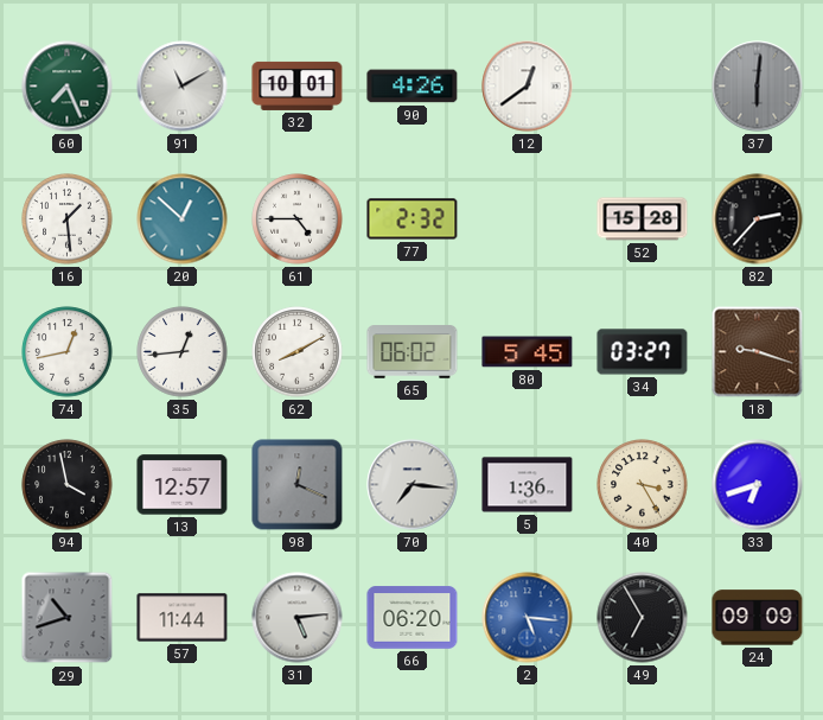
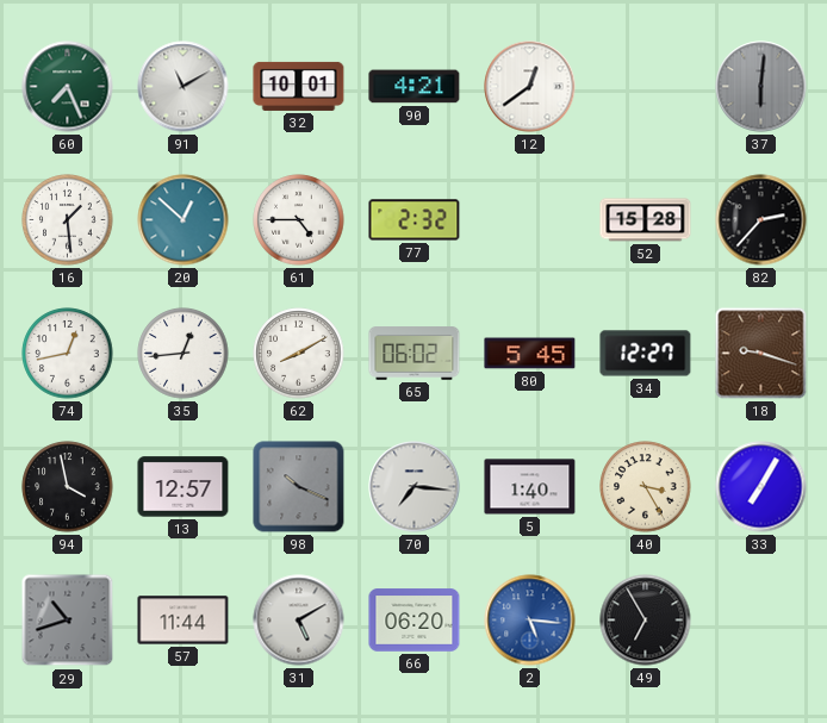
90: 4:26 -> 4:21 (415, 87)
34: 03:27 -> 12:27 (646, 354)
98: 12:19 -> 10:19 (299, 487)
5: 1:36 -> 1:40 (530, 487)
33: 6:42 -> 7:05 (761, 487)
31: 5:14 -> 5:10 (299, 621)
24: 09:09 -> none (758, 618)
